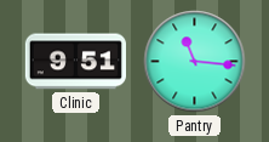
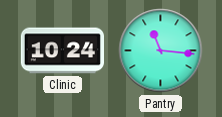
Clinic: 9:51 -> 10:24 (62, 51)
